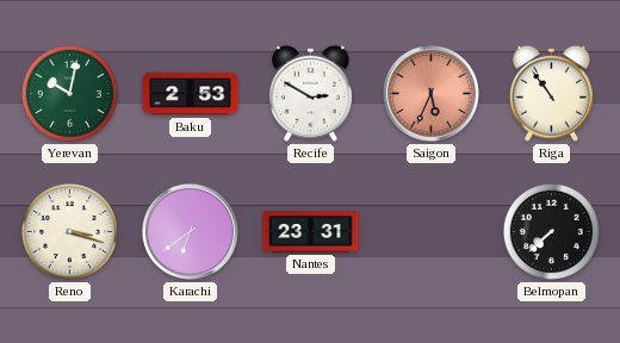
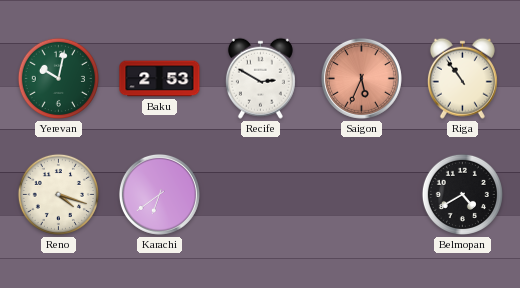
Reno: 3:18 -> 4:18 (58, 194)
Nantes: 23:31 -> none (311, 232)
Belmopan: 7:38 -> 4:40 (462, 194)
